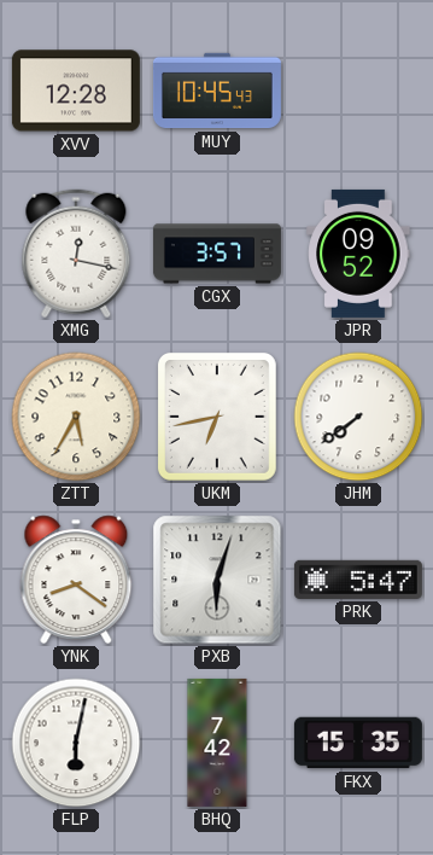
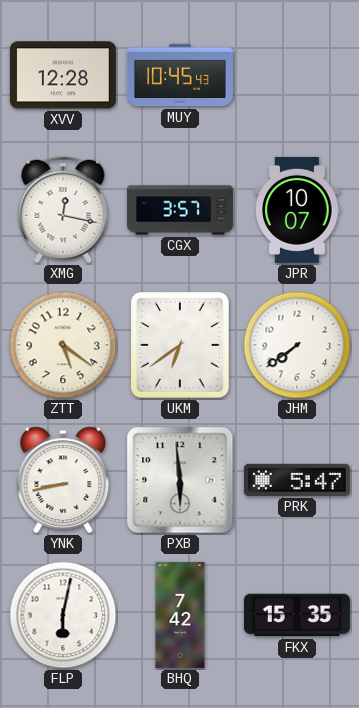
JPR: 09:52 -> 10:07 (297, 210)
ZTT: 5:35 -> 5:21 (63, 345)
UKM: 6:43 -> 6:39 (180, 345)
YNK: 8:21 -> 8:43 (63, 480)
PXB: 6:03 -> 5:59 (180, 480)
